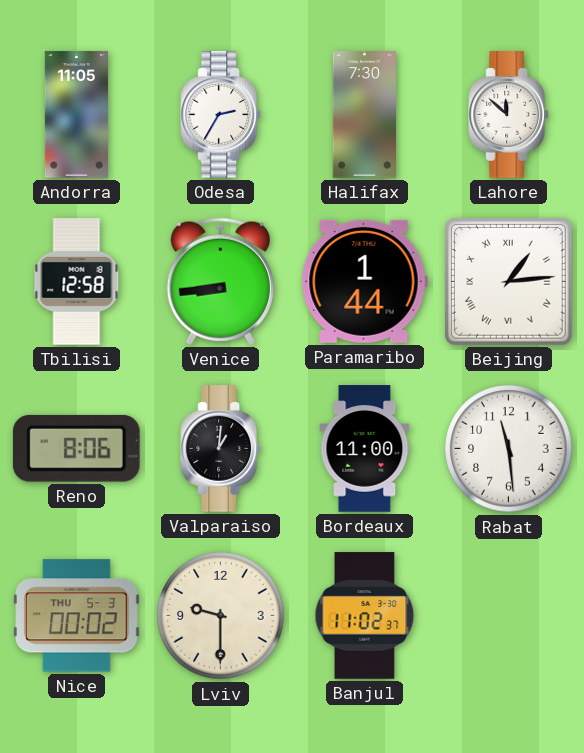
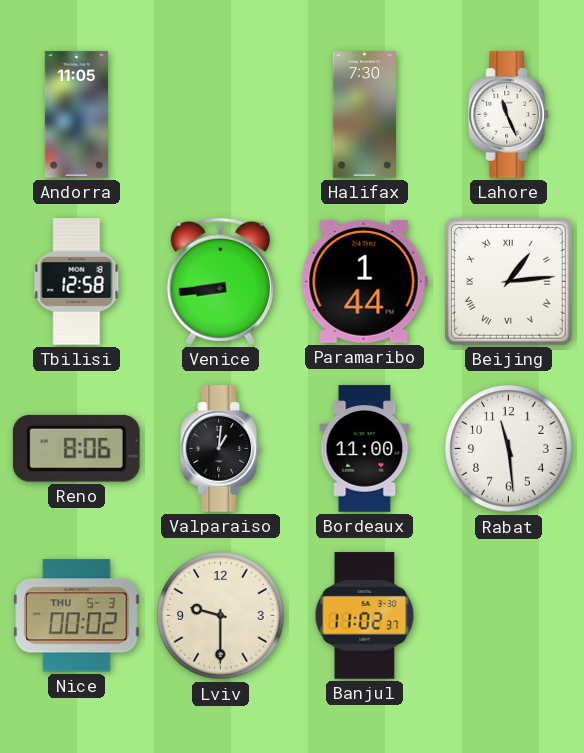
Odesa: 2:35 -> none (221, 115)
Lahore: 11:52 -> 11:26 (509, 115)
